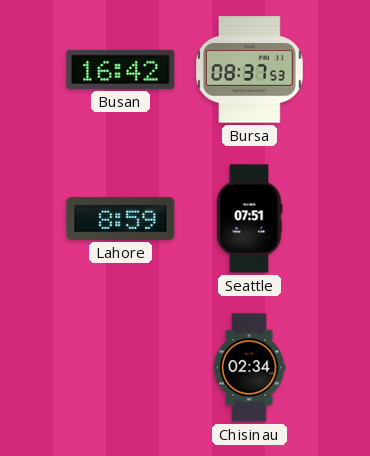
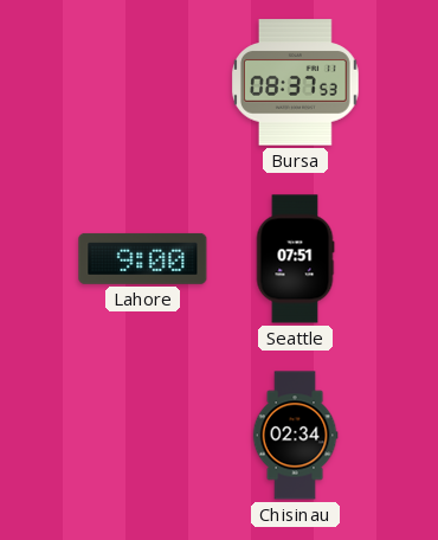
Busan: 16:42 -> none (121, 69)
Lahore: 8:59 -> 9:00 (143, 258)
